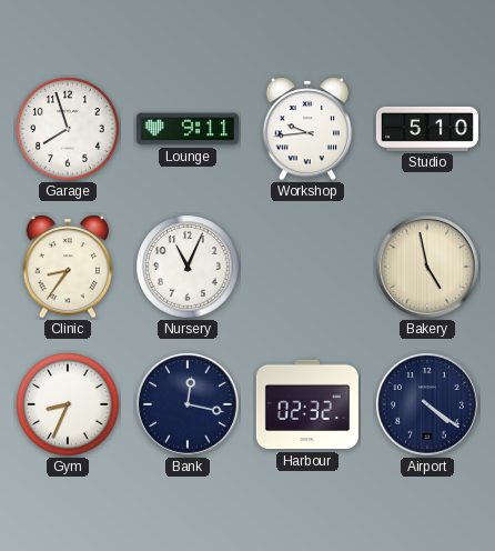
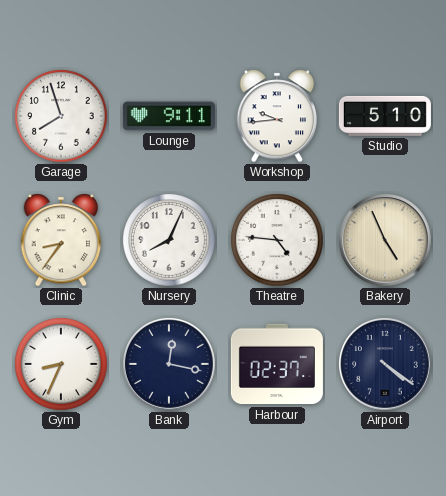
Nursery: 11:04 -> 8:04 (169, 240)
Theatre: none -> 4:46 (277, 240)
Bakery: 4:58 -> 4:56 (386, 241)
Harbour: 02:32 -> 02:37 (277, 364)
